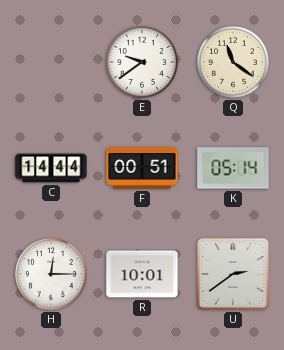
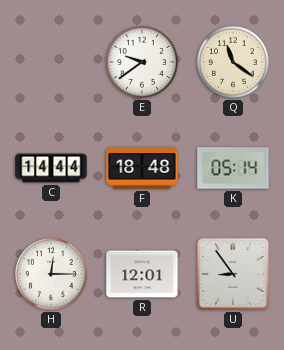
F: 00:51 -> 18:48 (142, 168)
R: 10:01 -> 12:01 (142, 274)
U: 2:39 -> 8:54 (233, 274)
